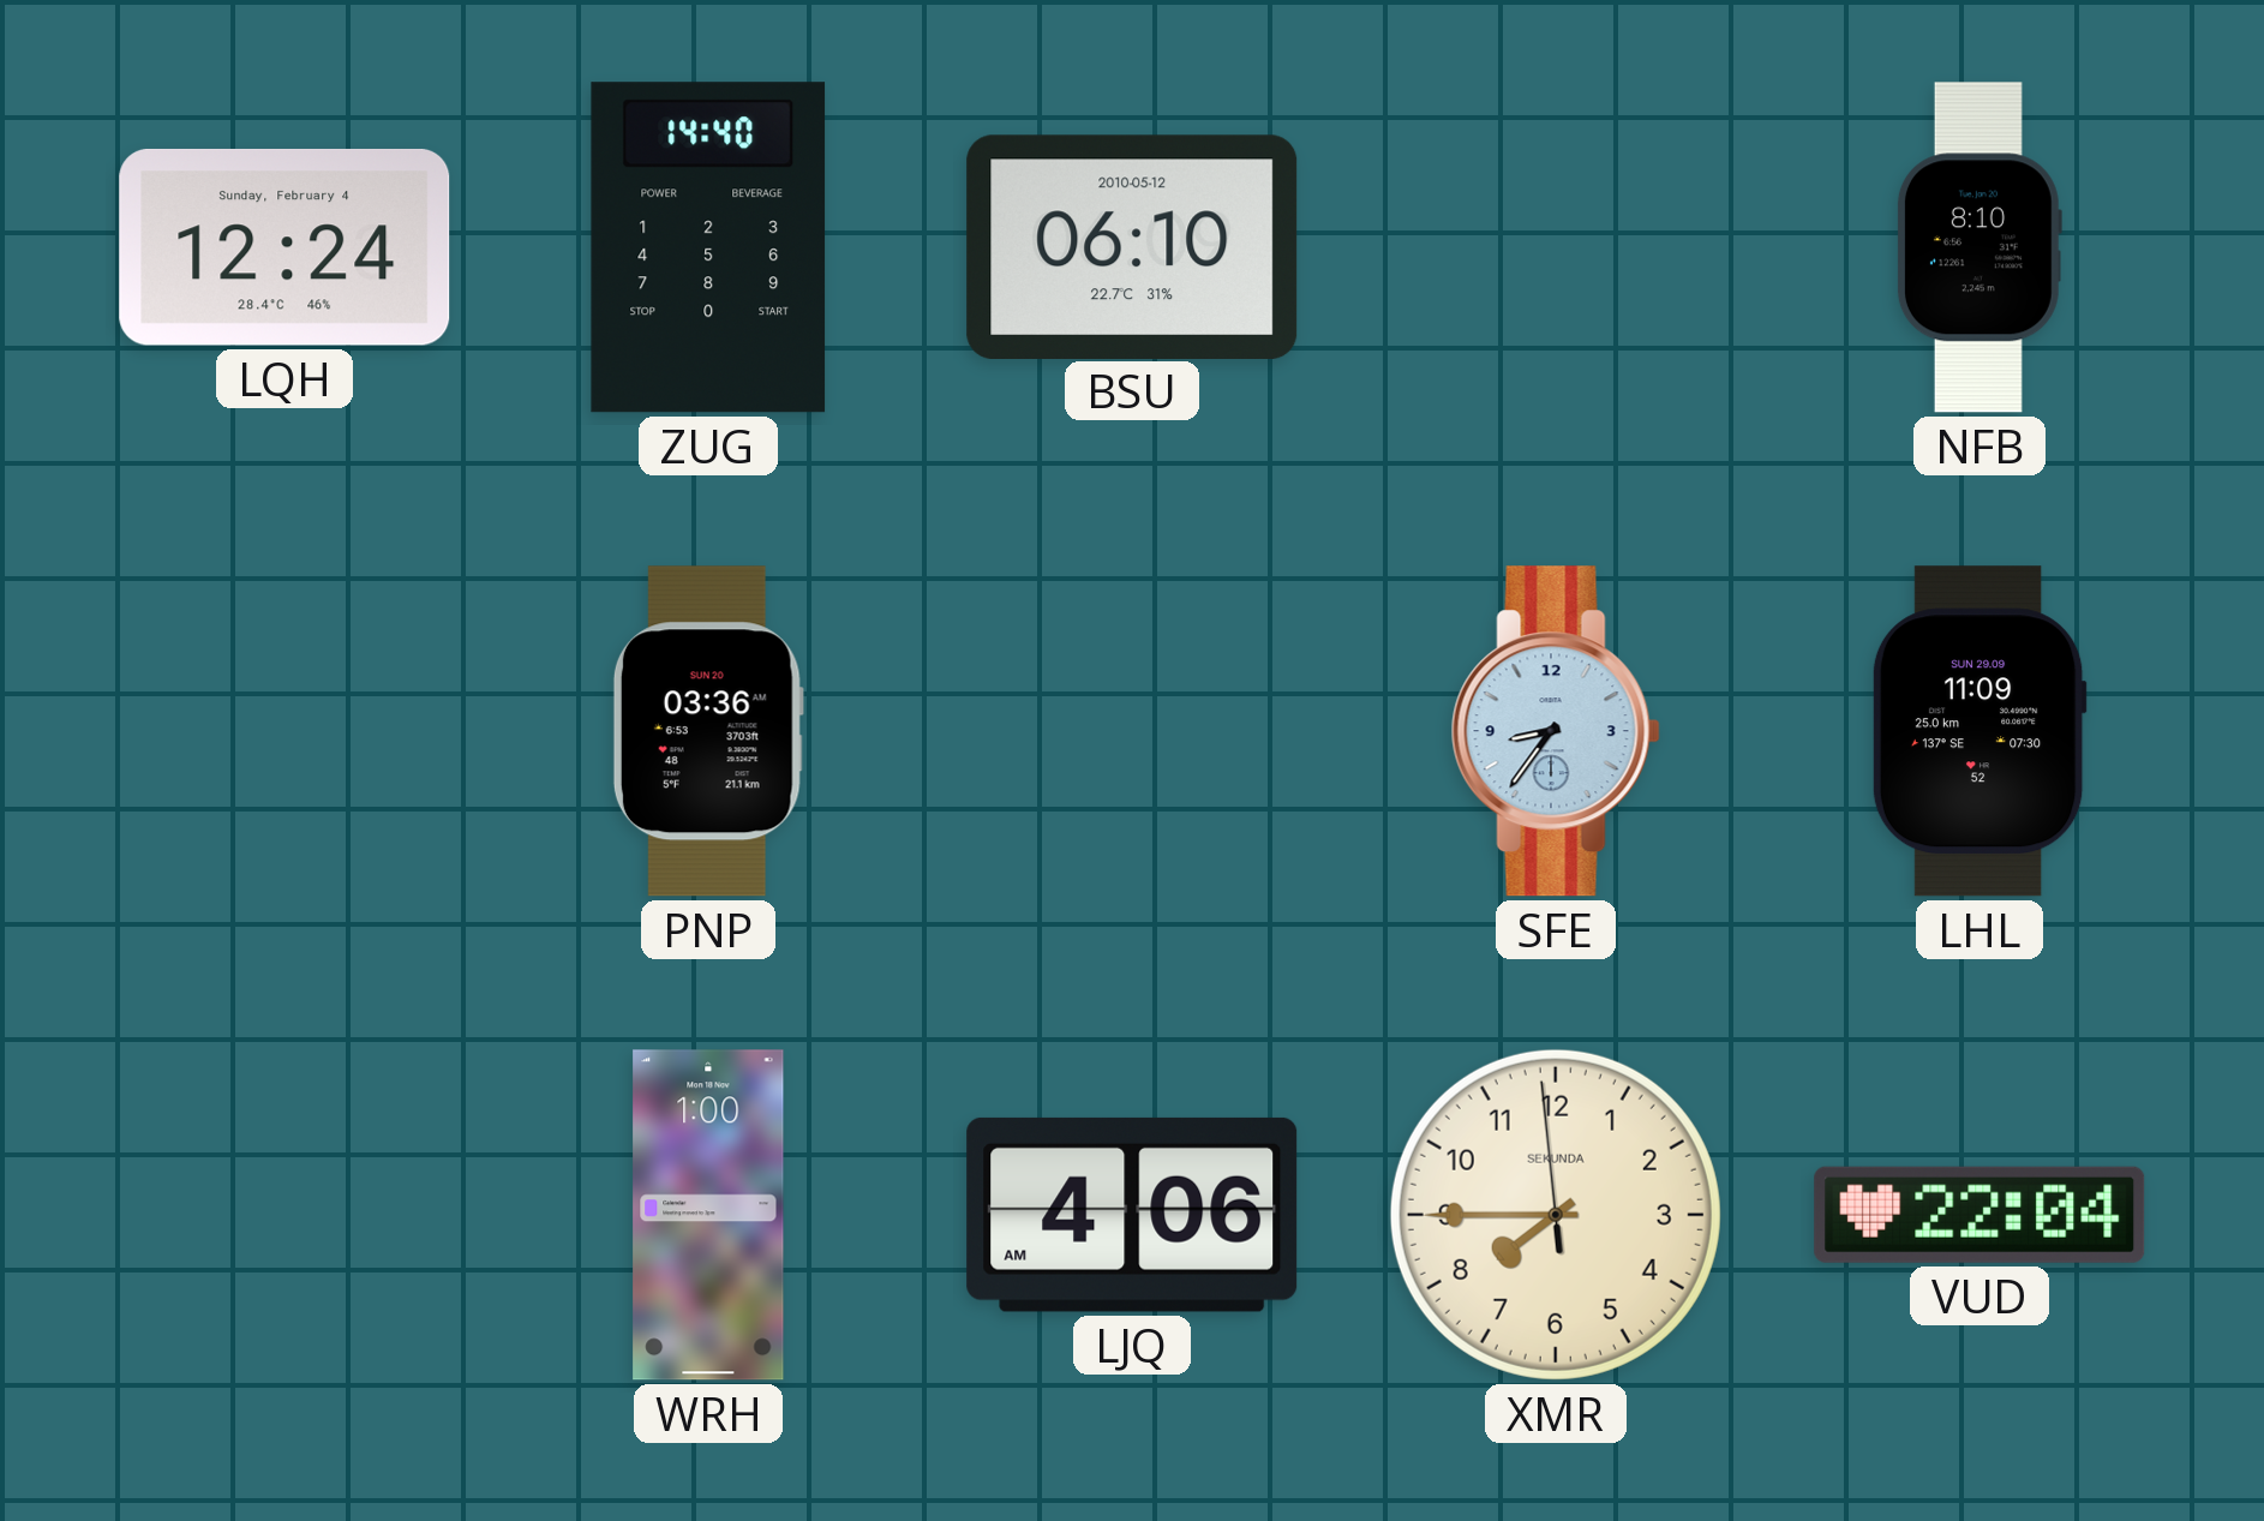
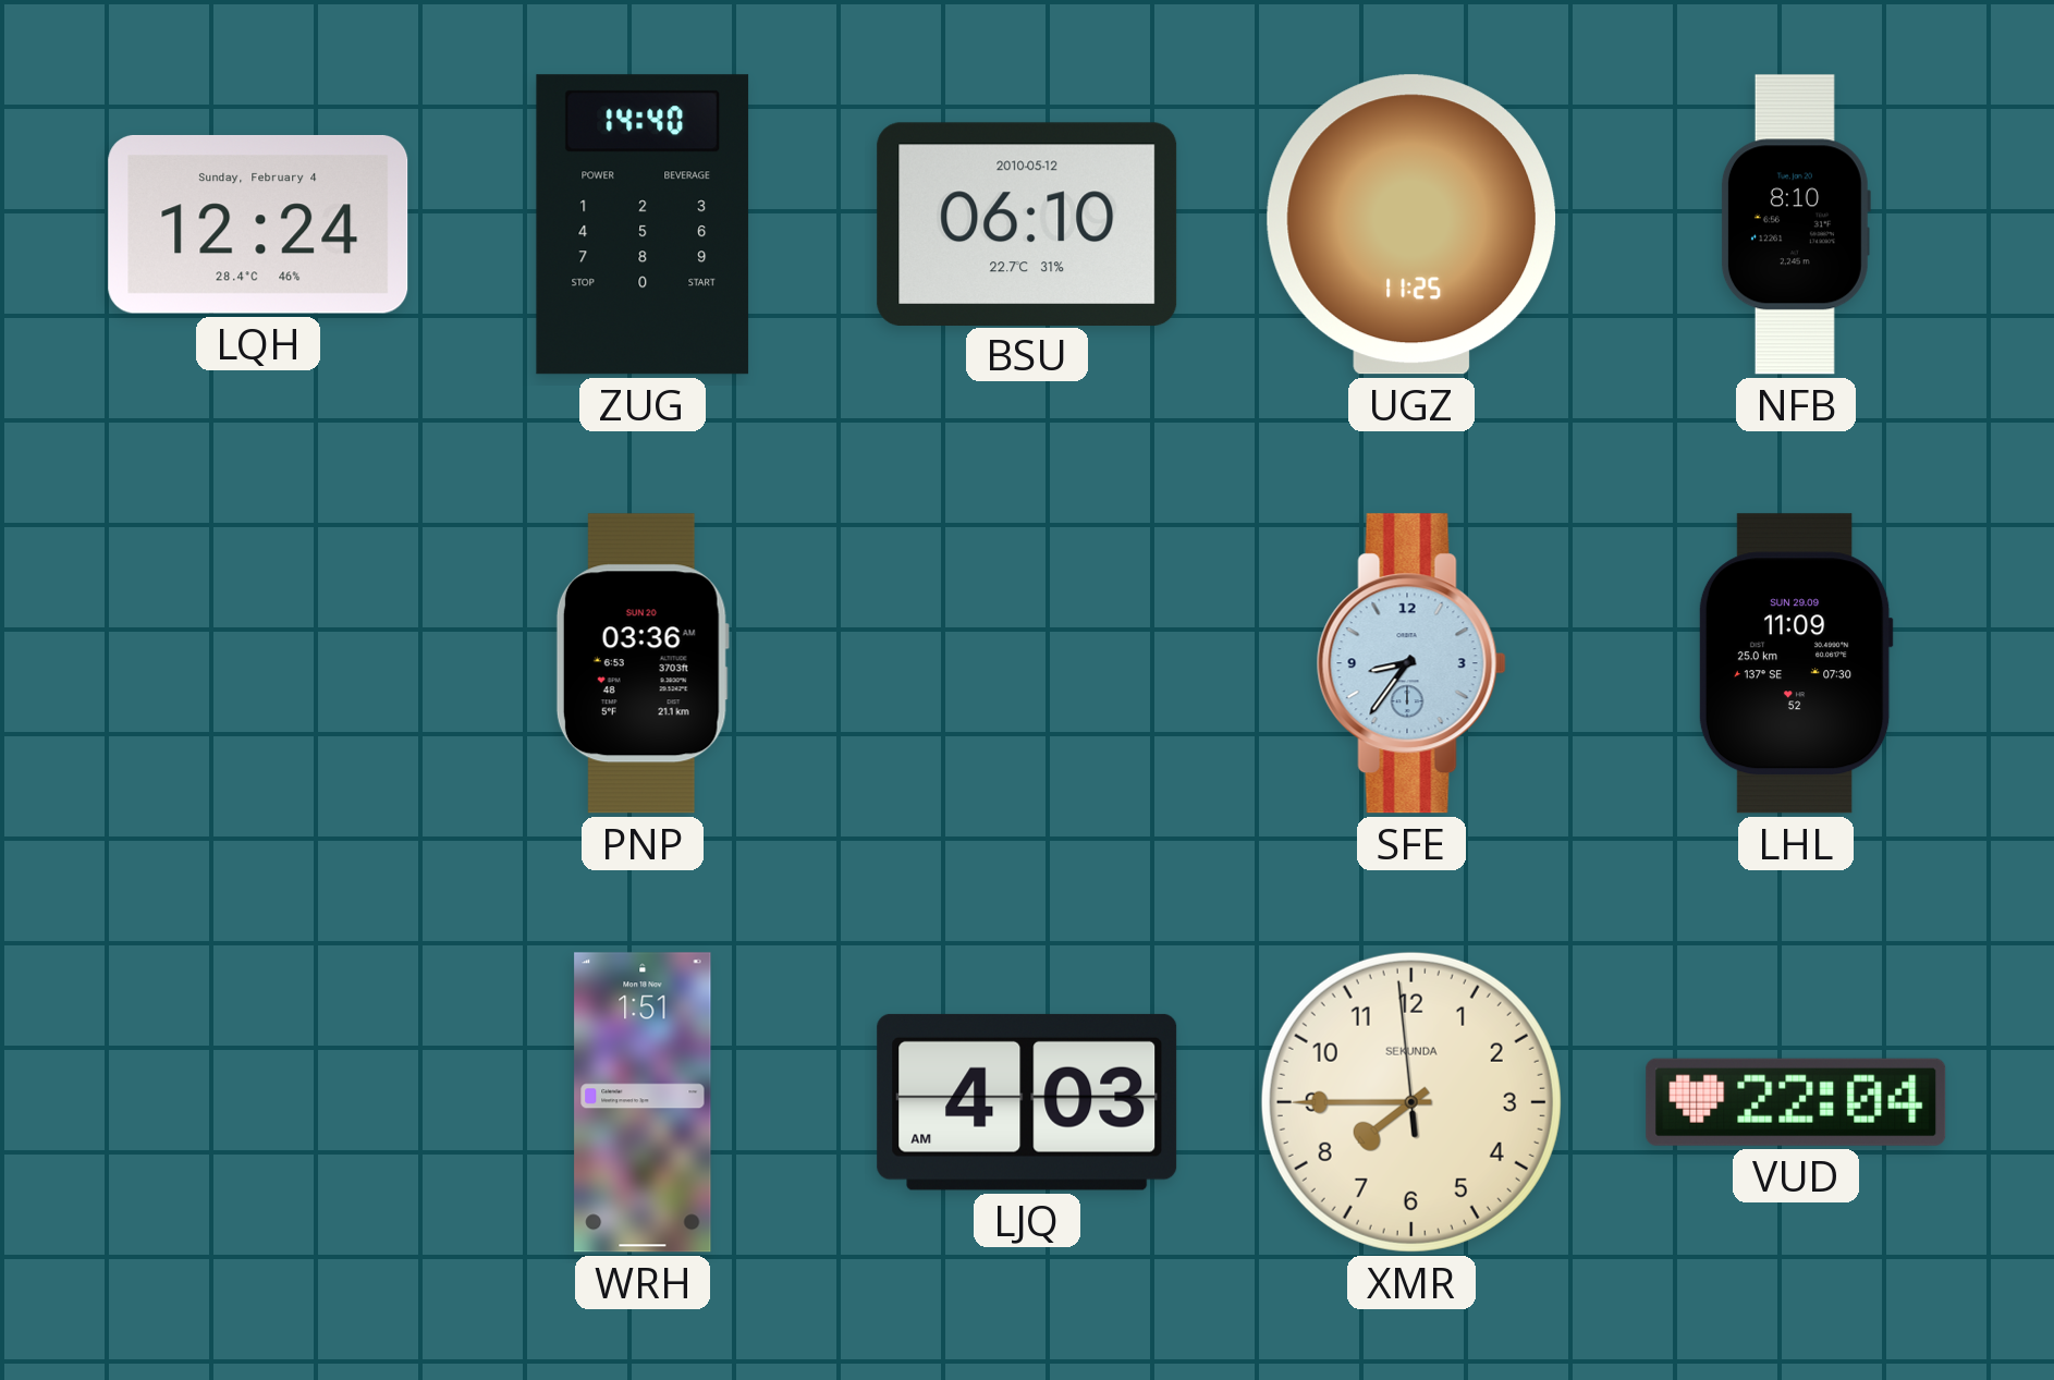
UGZ: none -> 11:25 (1411, 224)
WRH: 1:00 -> 1:51 (643, 1102)
LJQ: 4:06 -> 4:03 (1027, 1102)
